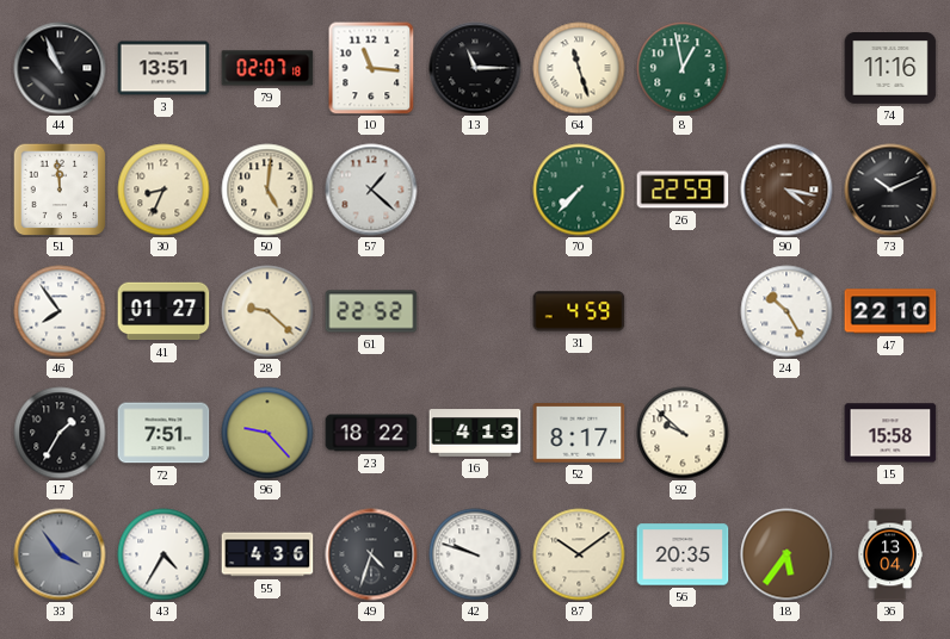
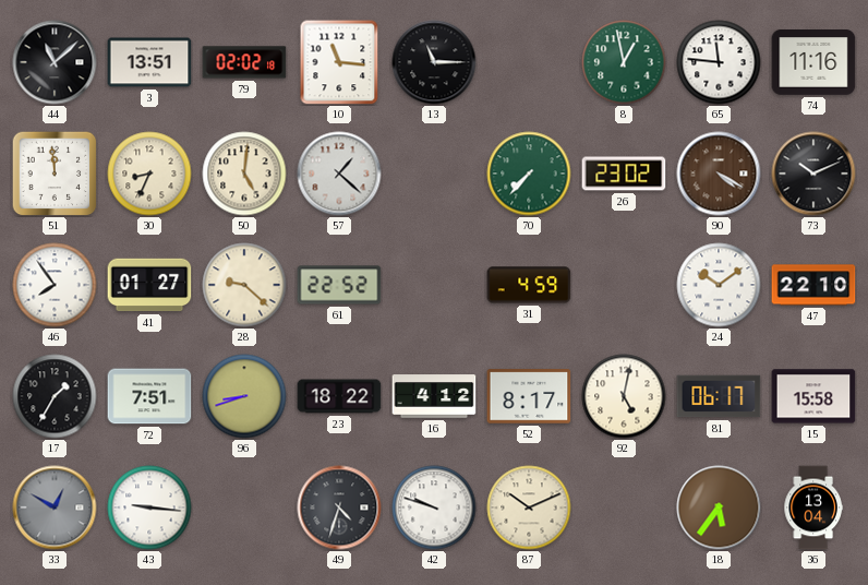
44: 10:56 -> 11:08 (55, 62)
79: 02:07 -> 02:02 (244, 62)
64: 11:27 -> none (579, 68)
65: none -> 11:46 (719, 62)
26: 22:59 -> 23:02 (624, 174)
90: 4:17 -> 4:20 (719, 174)
24: 10:25 -> 10:09 (719, 285)
96: 9:23 -> 8:42 (244, 396)
16: 4:13 -> 4:12 (434, 396)
92: 9:52 -> 5:02 (624, 396)
81: none -> 06:17 (719, 396)
33: 3:54 -> 12:50 (55, 508)
43: 4:35 -> 9:16 (149, 508)
55: 4:36 -> none (267, 554)
87: 10:09 -> 10:11 (529, 508)
56: 20:35 -> none (683, 554)
